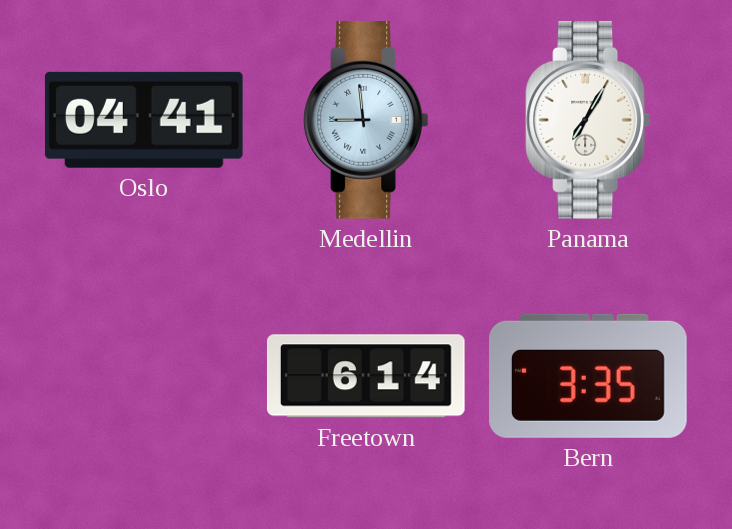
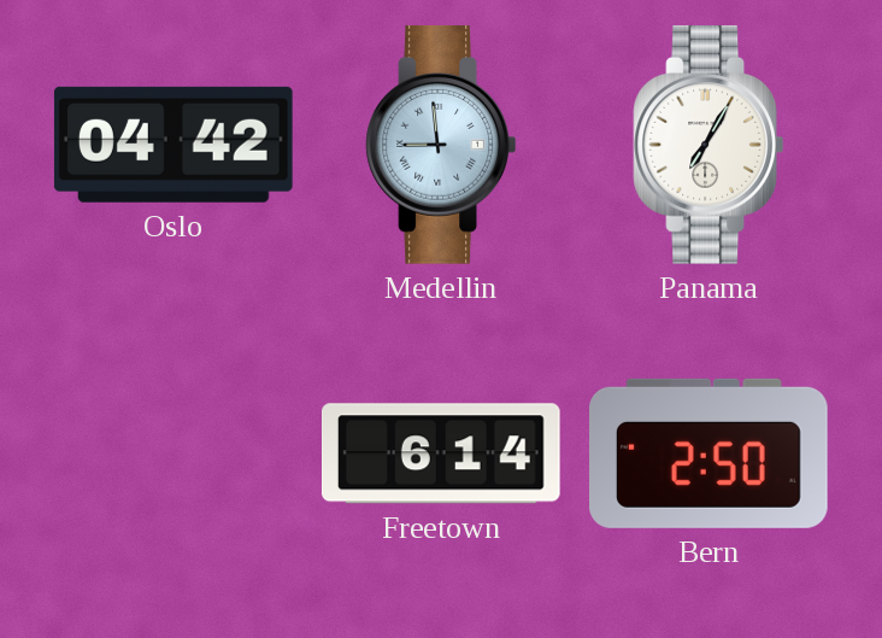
Oslo: 04:41 -> 04:42 (174, 145)
Bern: 3:35 -> 2:50 (710, 453)
